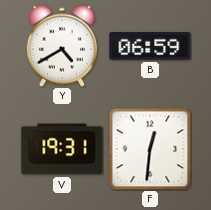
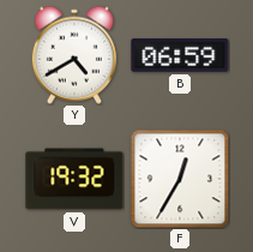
V: 19:31 -> 19:32 (74, 179)
F: 12:31 -> 12:35 (180, 179)
